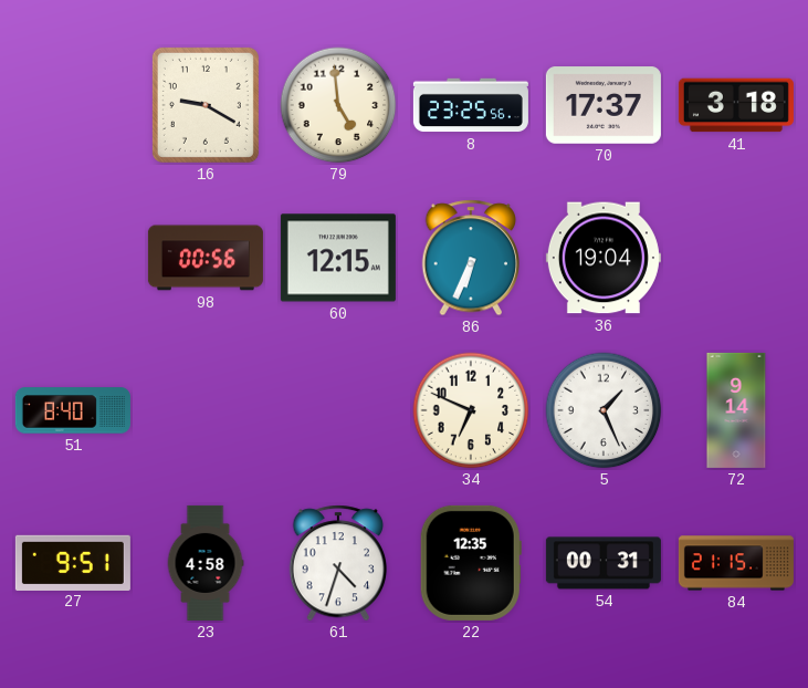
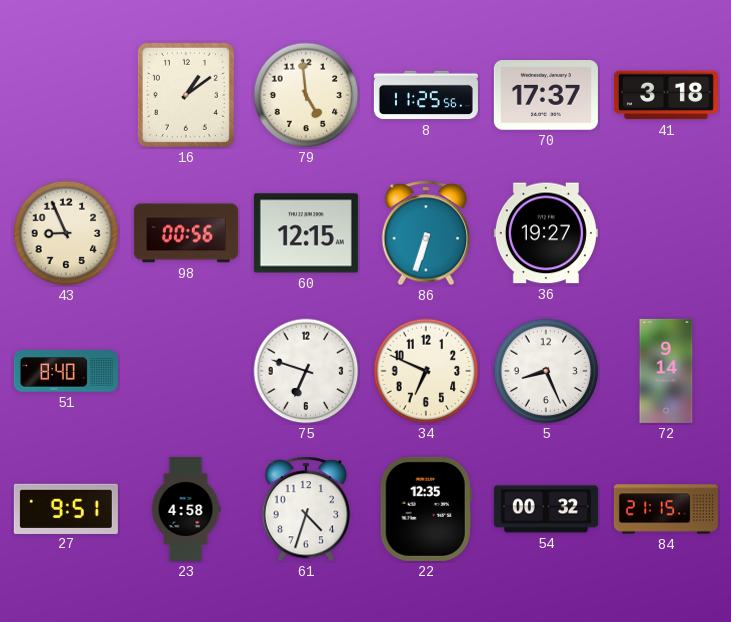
16: 9:20 -> 1:09 (186, 95)
8: 23:25 -> 11:25 (426, 95)
43: none -> 8:56 (66, 233)
86: 6:34 -> 6:33 (426, 233)
36: 19:04 -> 19:27 (546, 233)
75: none -> 6:48 (306, 371)
5: 1:26 -> 8:26 (546, 371)
54: 00:31 -> 00:32 (546, 509)
